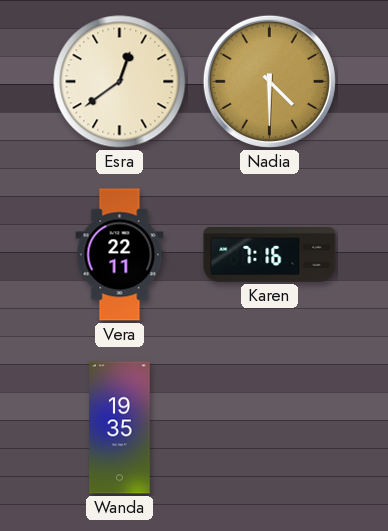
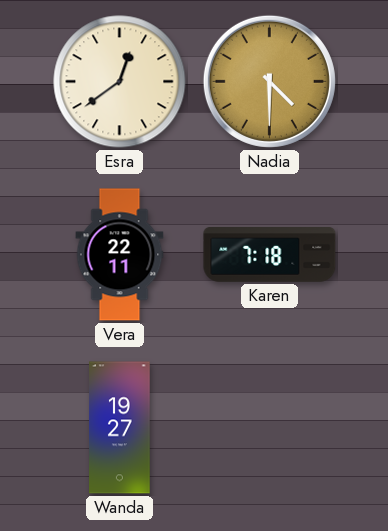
Karen: 7:16 -> 7:18 (270, 255)
Wanda: 19:35 -> 19:27 (120, 428)
